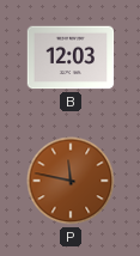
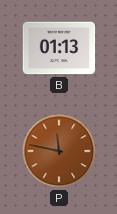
B: 12:03 -> 01:13 (59, 48)
